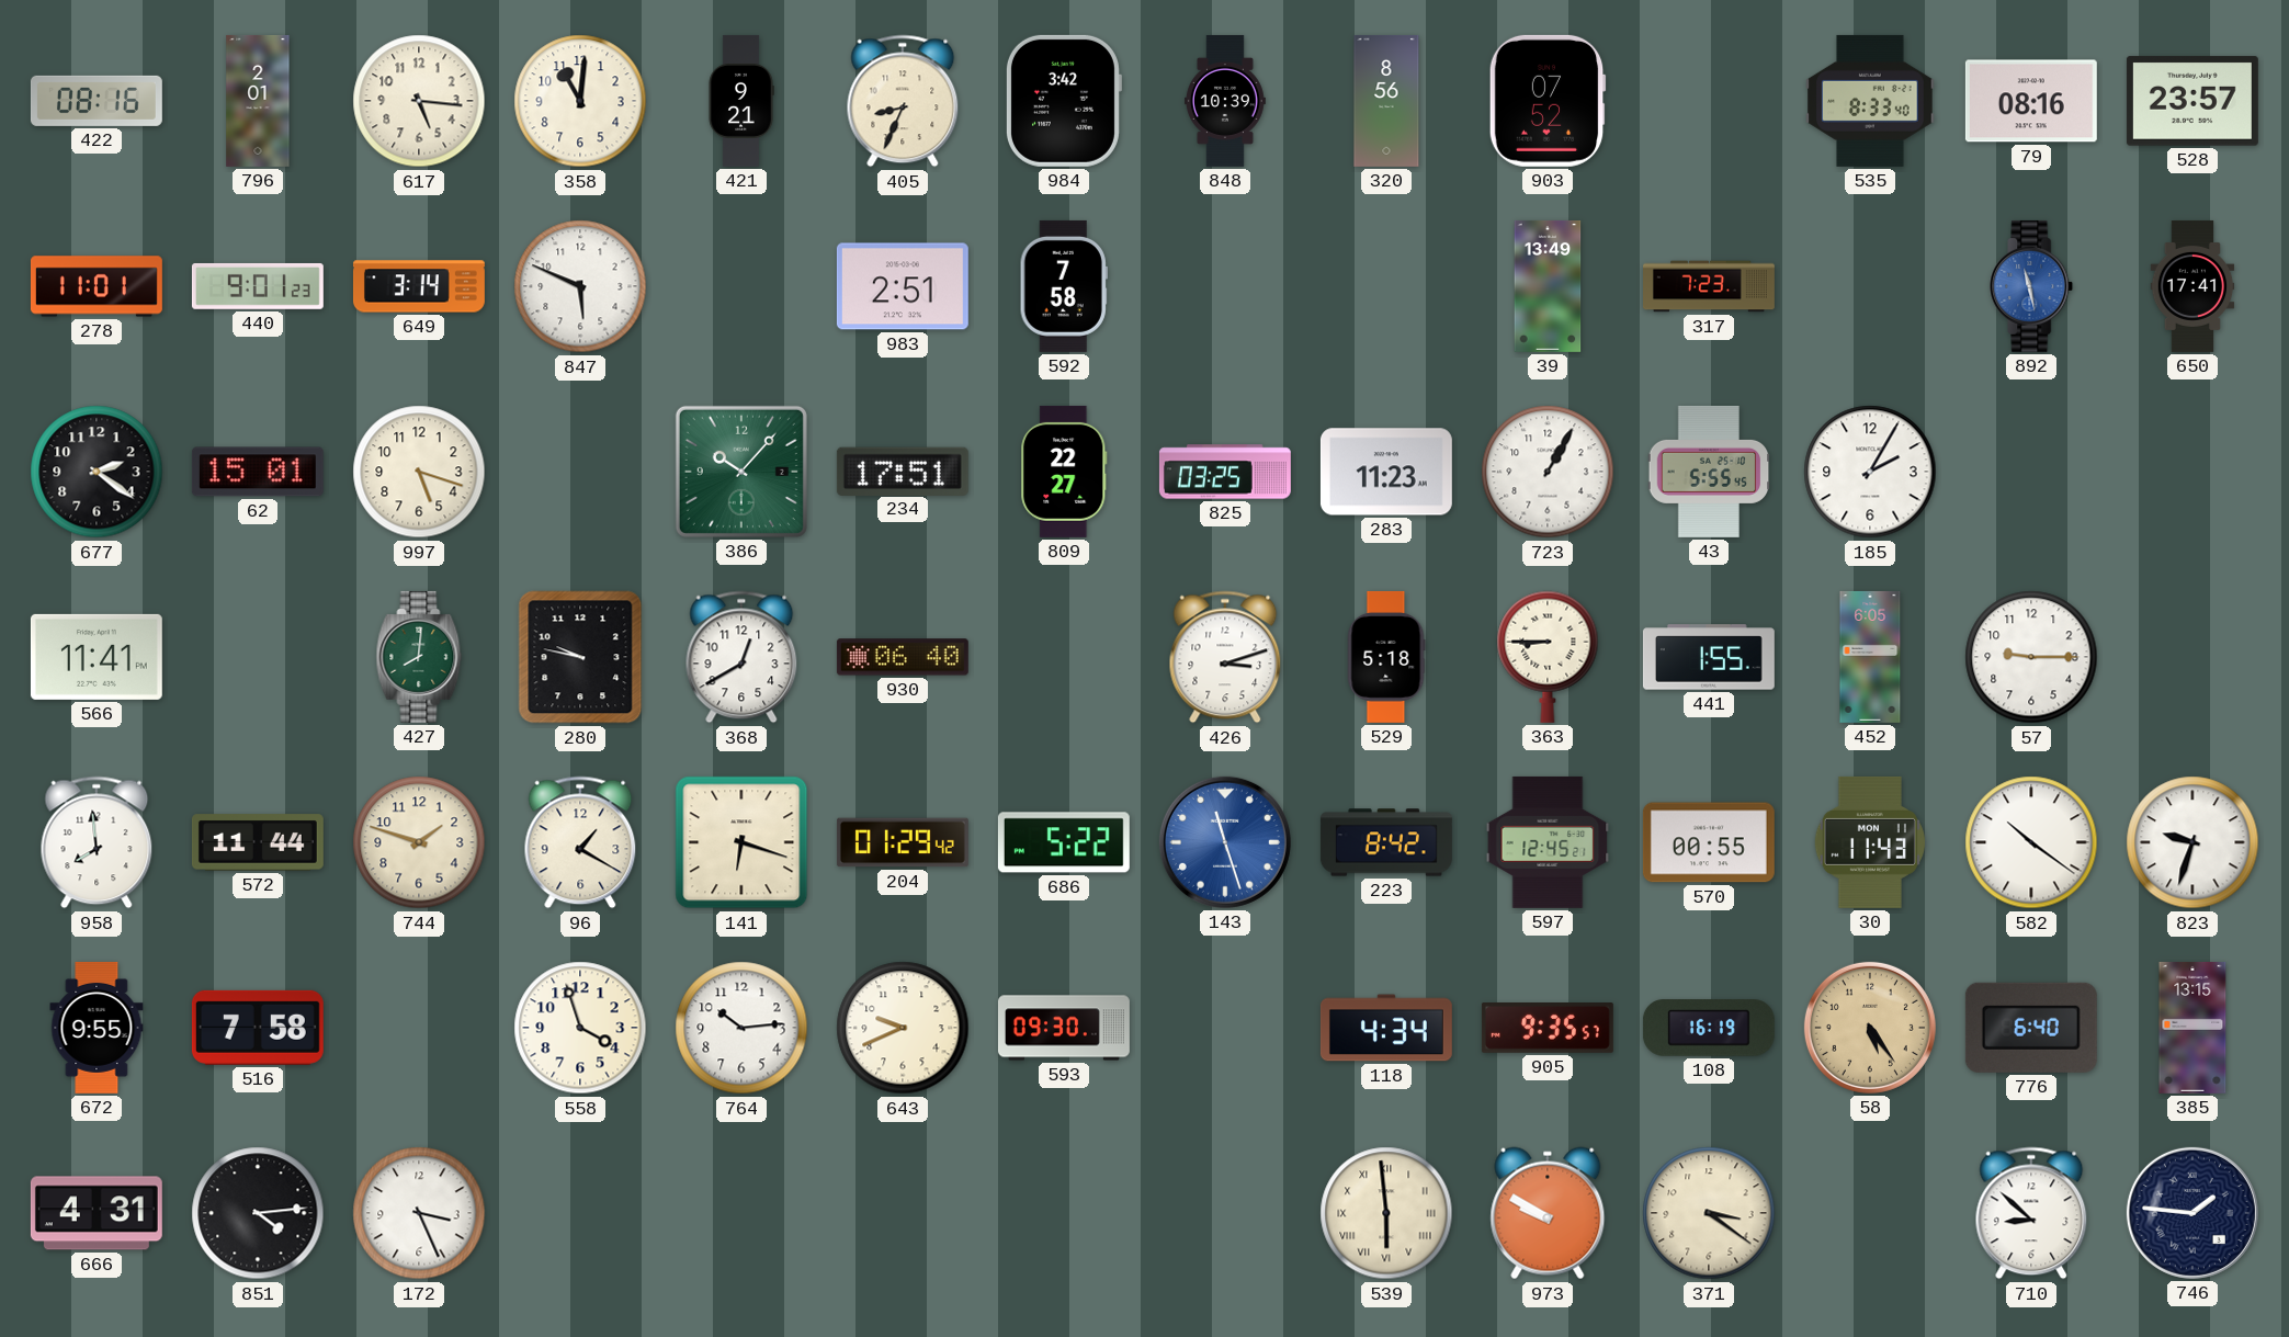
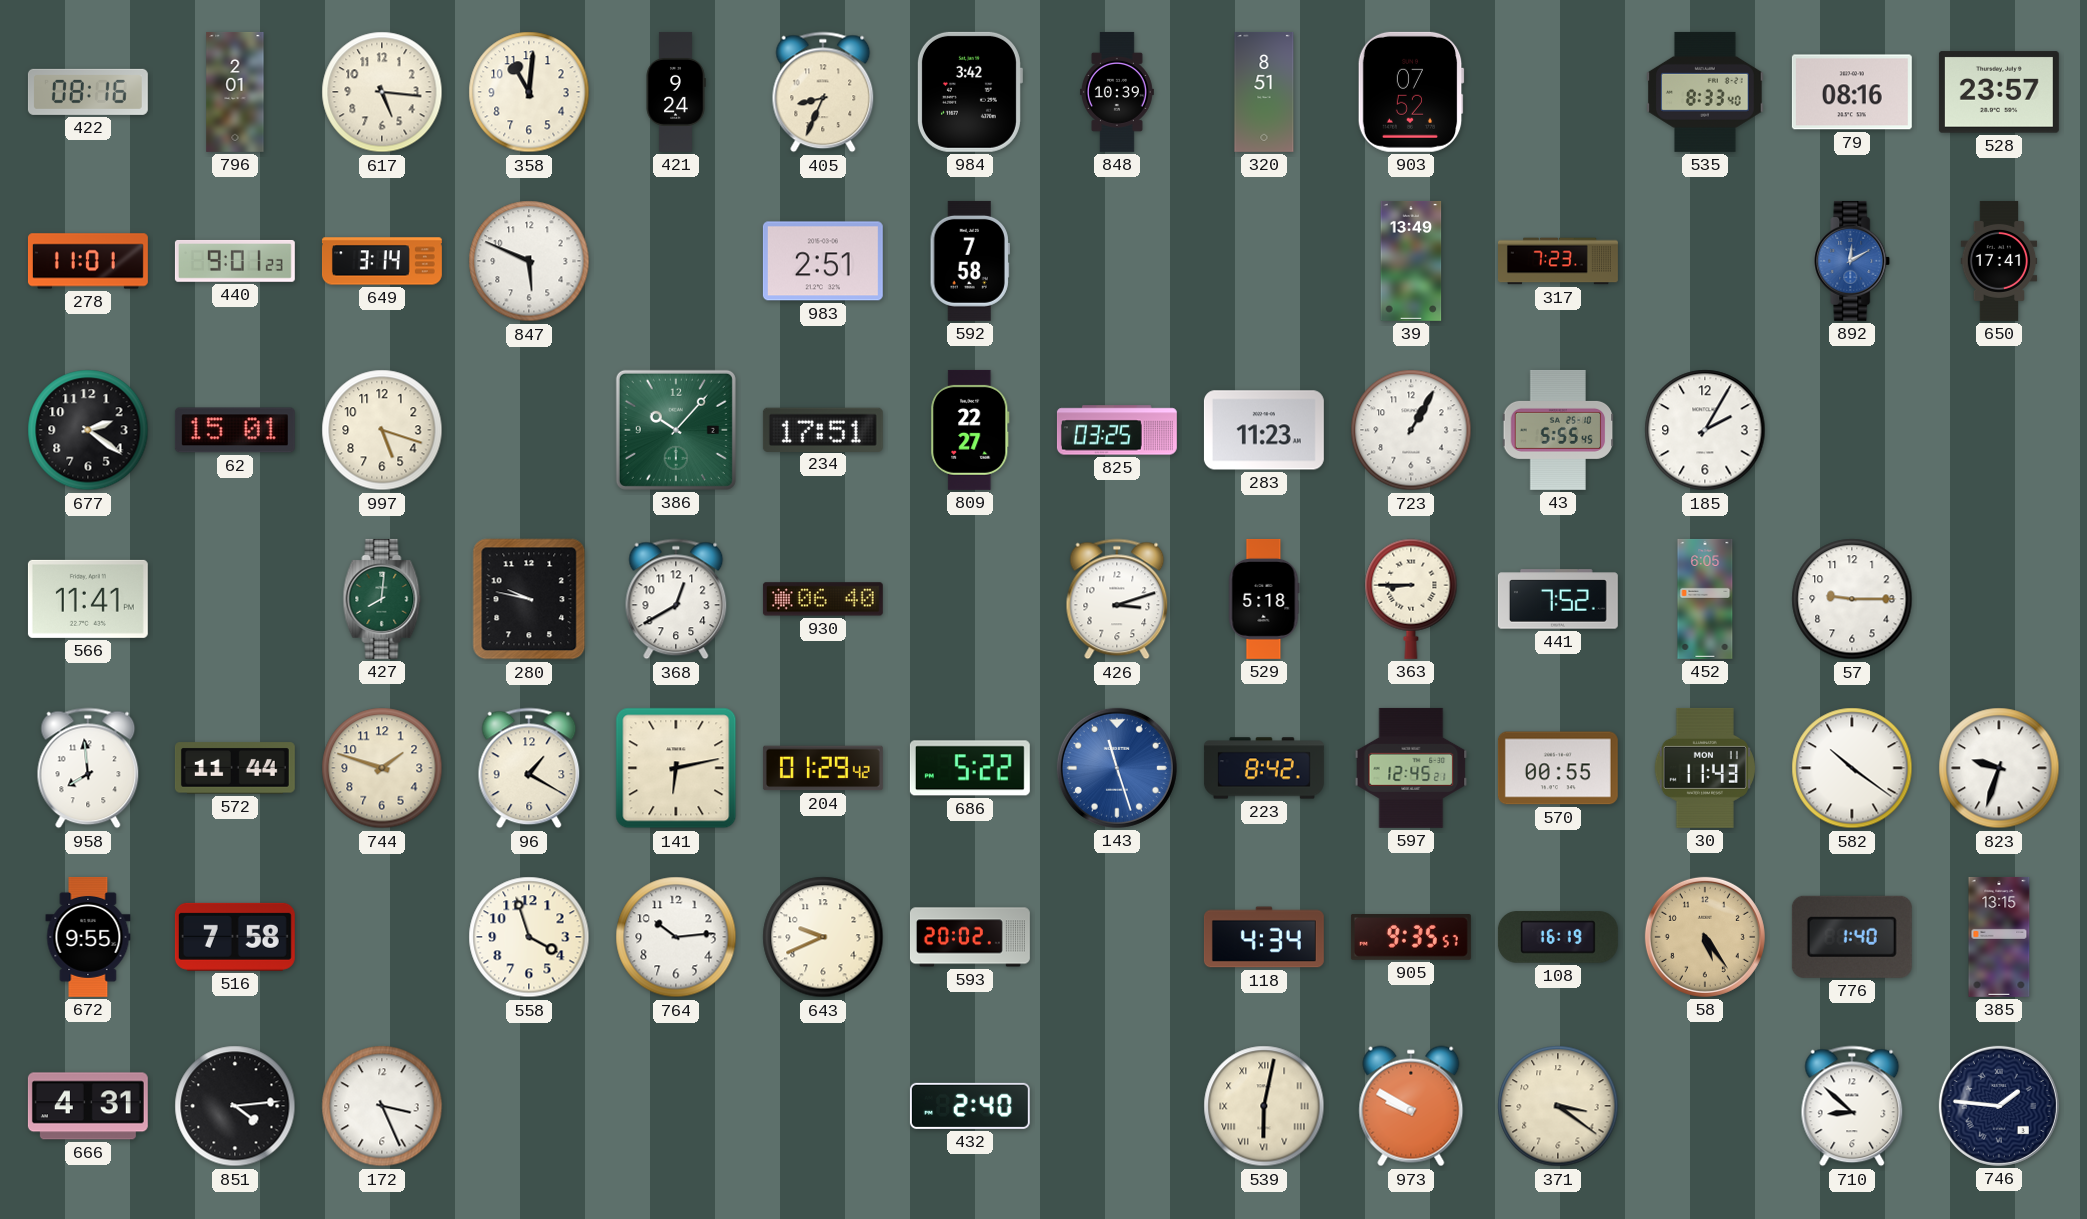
421: 9:21 -> 9:24 (676, 92)
320: 8:56 -> 8:51 (1264, 92)
892: 11:28 -> 12:10 (1852, 261)
441: 1:55 -> 7:52 (1558, 599)
141: 6:18 -> 6:13 (676, 768)
593: 09:30 -> 20:02 (970, 937)
776: 6:40 -> 1:40 (1852, 937)
432: none -> 2:40 (970, 1106)
539: 5:59 -> 6:02 (1264, 1106)
